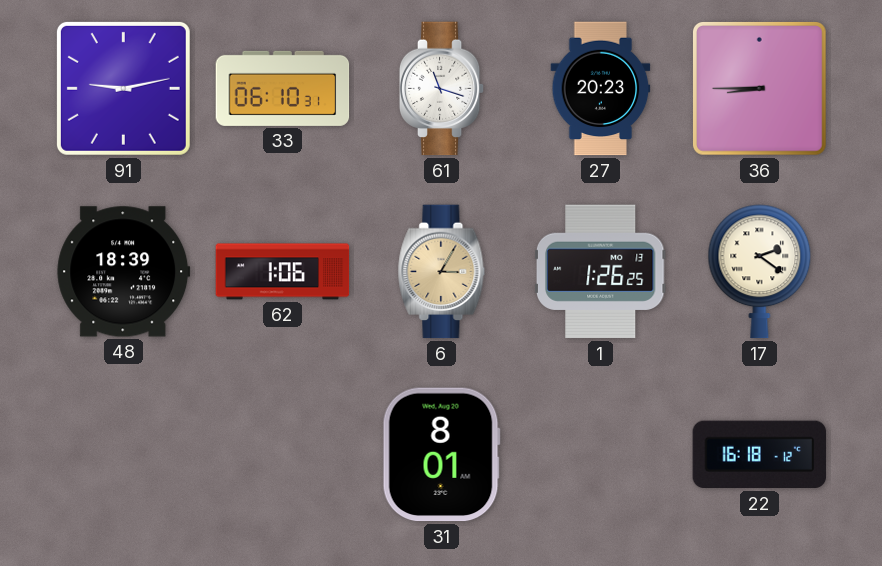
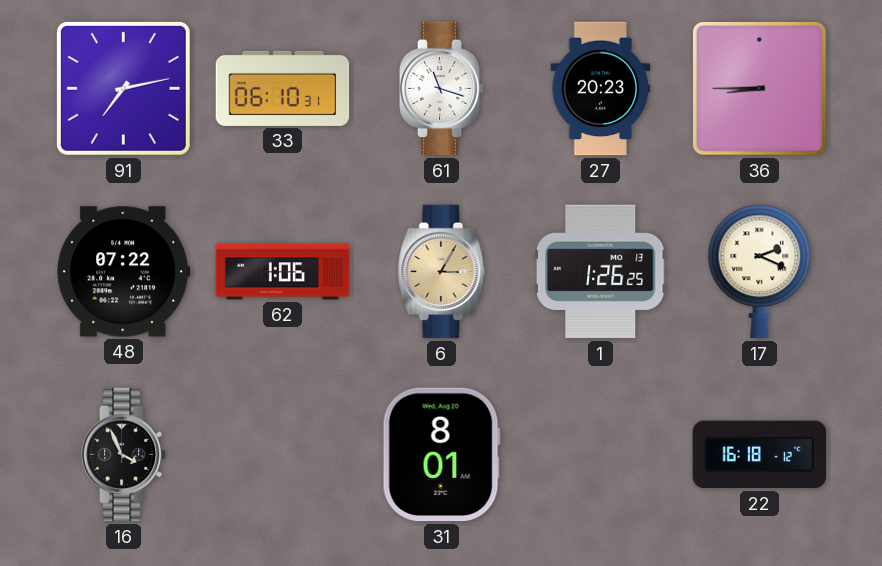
91: 9:13 -> 7:13 (123, 88)
48: 18:39 -> 07:22 (124, 272)
17: 2:21 -> 2:19 (760, 272)
16: none -> 3:56 (124, 455)
